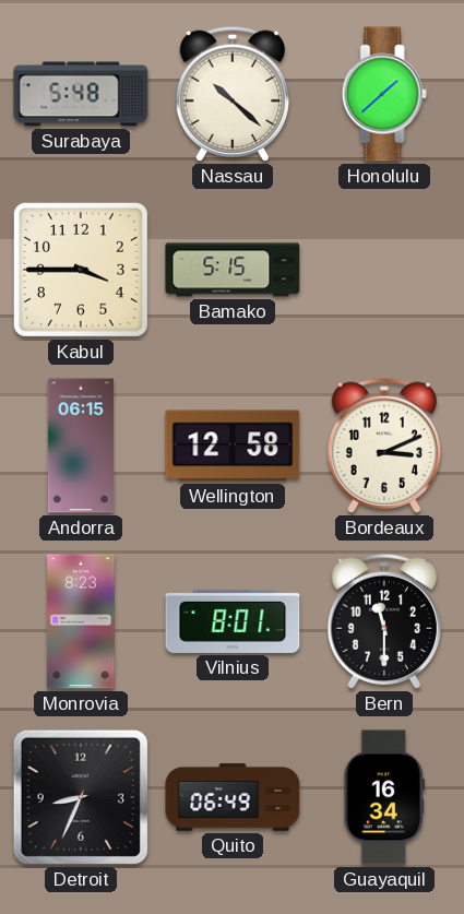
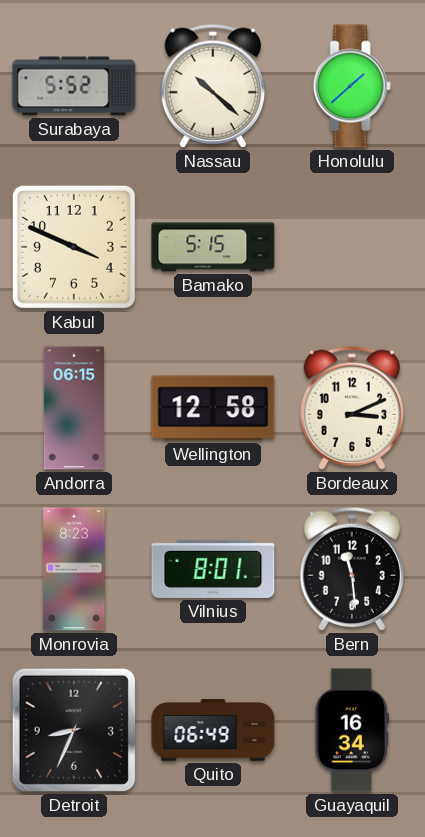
Surabaya: 5:48 -> 5:52 (74, 86)
Kabul: 3:45 -> 3:49 (74, 247)
Bern: 11:30 -> 11:29 (351, 569)
